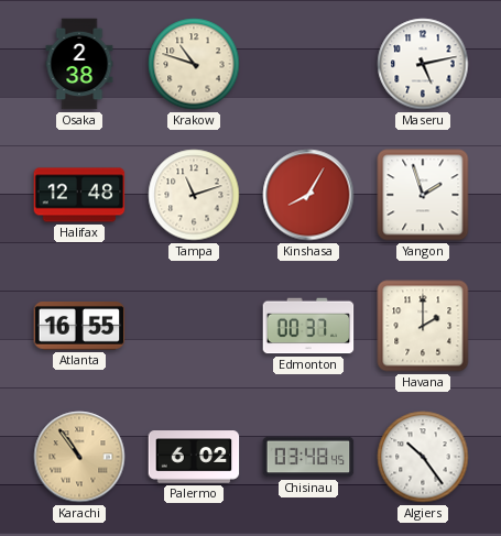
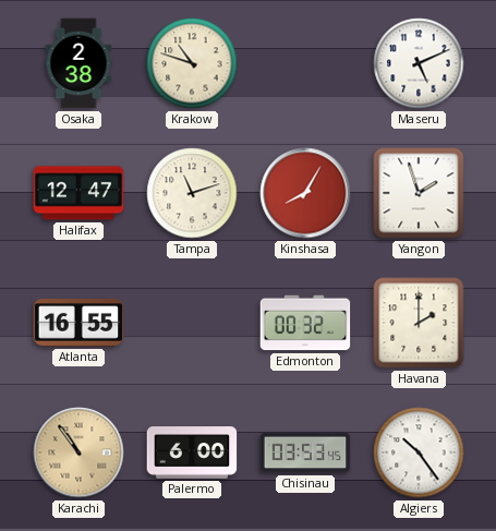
Maseru: 5:13 -> 5:11 (419, 63)
Halifax: 12:48 -> 12:47 (78, 193)
Edmonton: 00:37 -> 00:32 (305, 323)
Palermo: 6:02 -> 6:00 (192, 452)
Chisinau: 03:48 -> 03:53 (305, 452)
